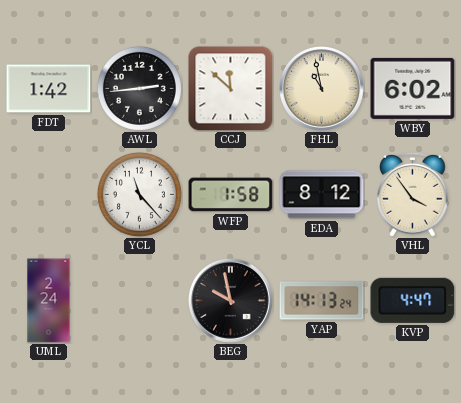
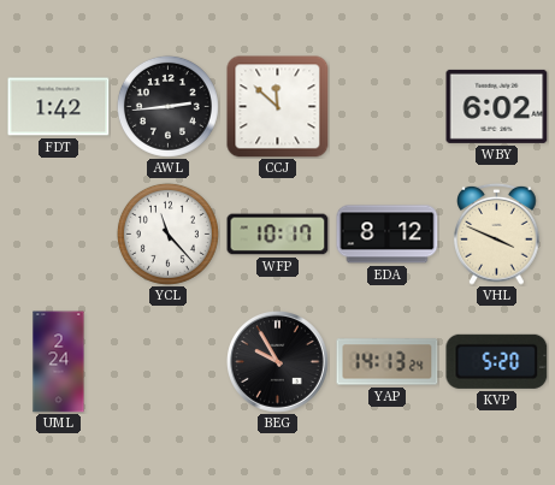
FHL: 10:58 -> none (322, 89)
WFP: 1:58 -> 10:17 (278, 235)
VHL: 3:54 -> 3:49 (497, 233)
BEG: 9:58 -> 9:55 (278, 362)
KVP: 4:47 -> 5:20 (497, 361)
